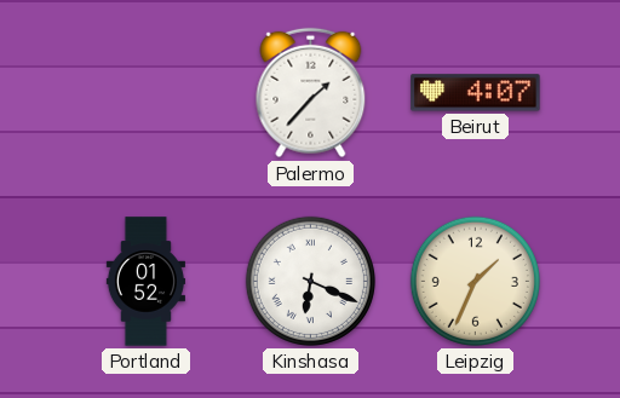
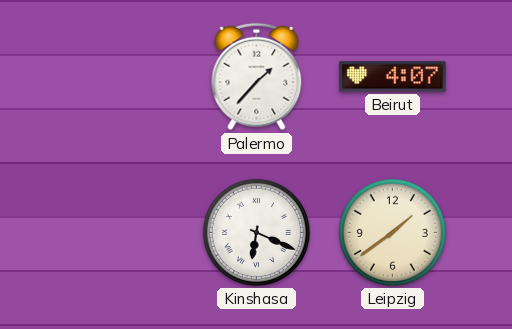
Portland: 01:52 -> none (145, 282)
Leipzig: 1:34 -> 1:39 (392, 232)
